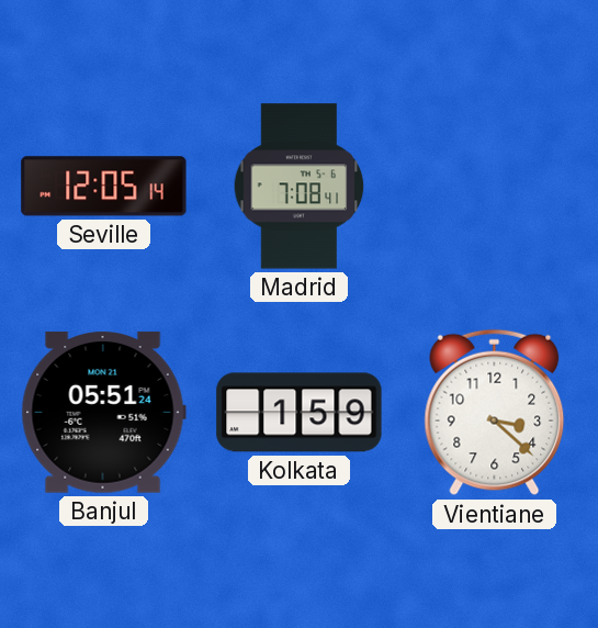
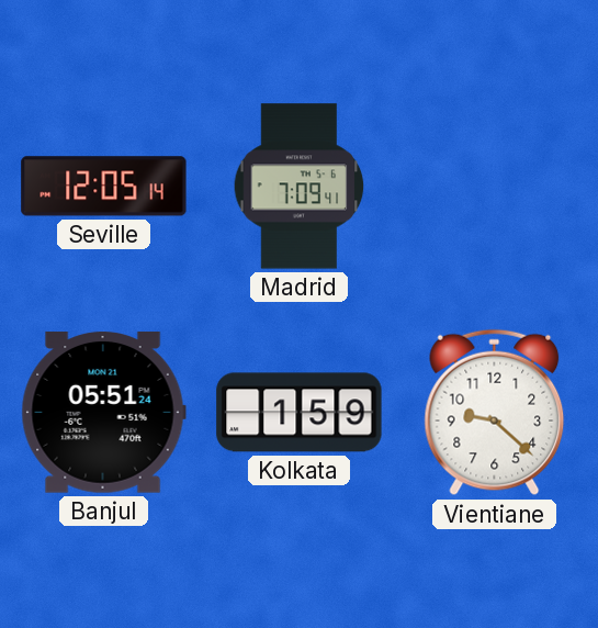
Madrid: 7:08 -> 7:09 (300, 187)
Vientiane: 3:22 -> 9:22 (495, 413)
